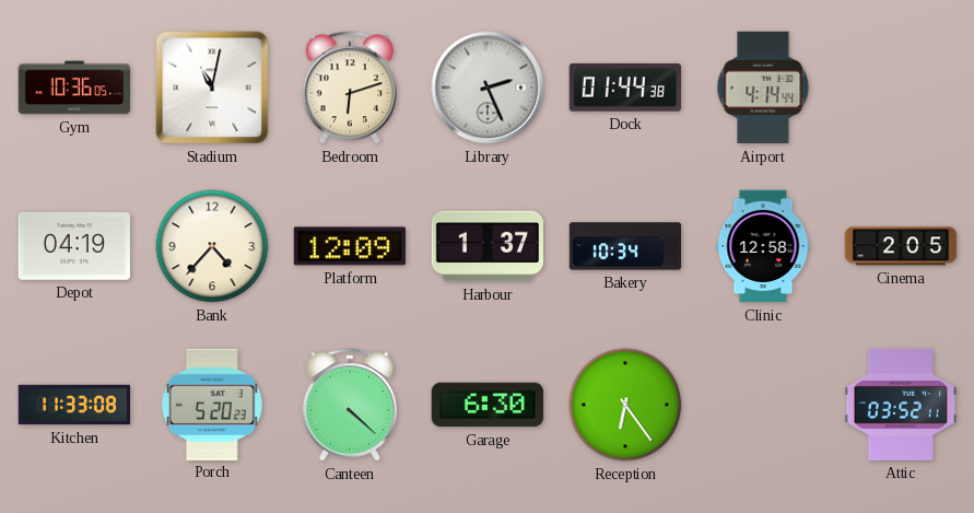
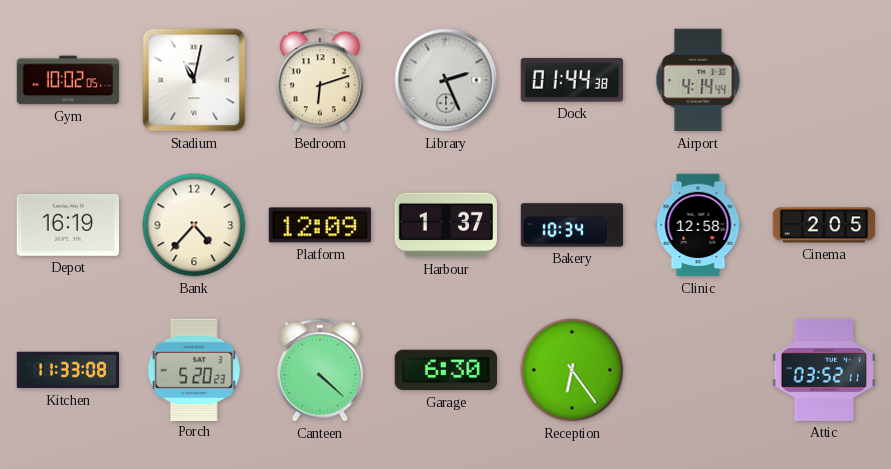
Gym: 10:36 -> 10:02 (68, 80)
Depot: 04:19 -> 16:19 (67, 225)
